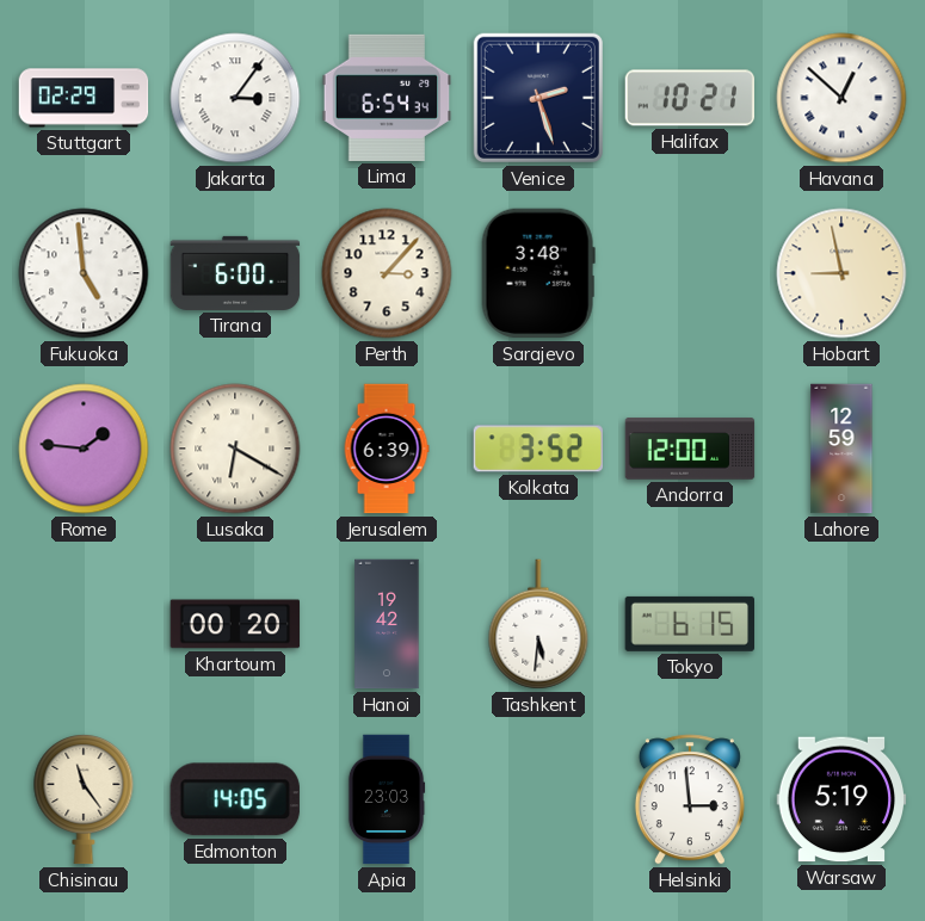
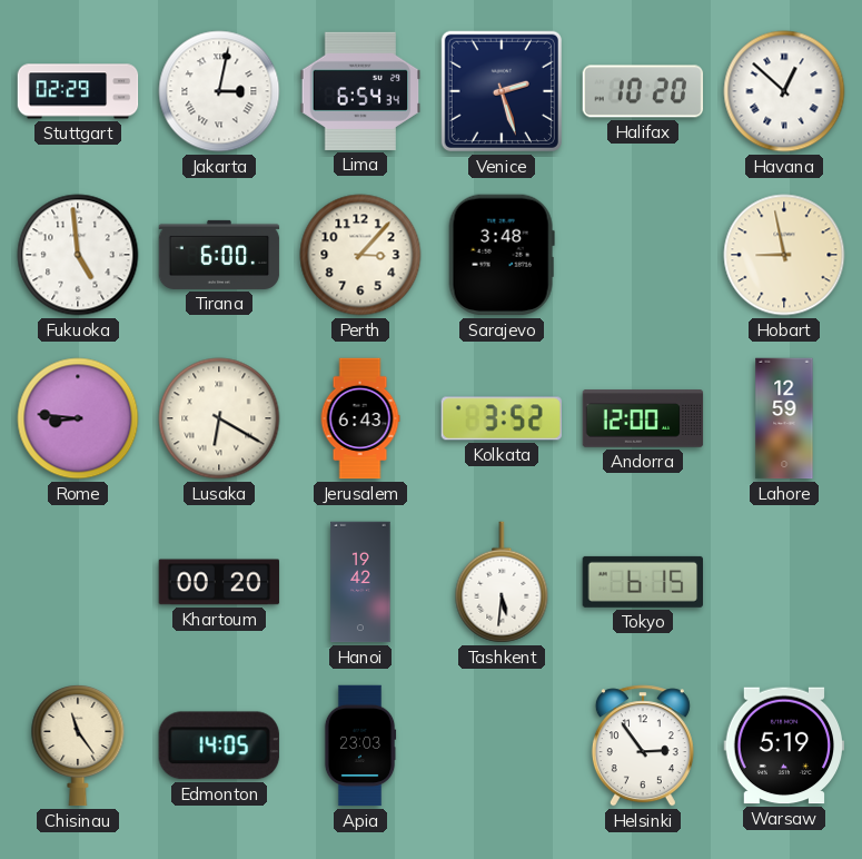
Jakarta: 3:06 -> 3:02 (219, 91)
Halifax: 10:21 -> 10:20 (643, 91)
Rome: 1:46 -> 8:46 (78, 418)
Jerusalem: 6:39 -> 6:43 (360, 418)
Helsinki: 2:59 -> 2:54 (643, 746)
